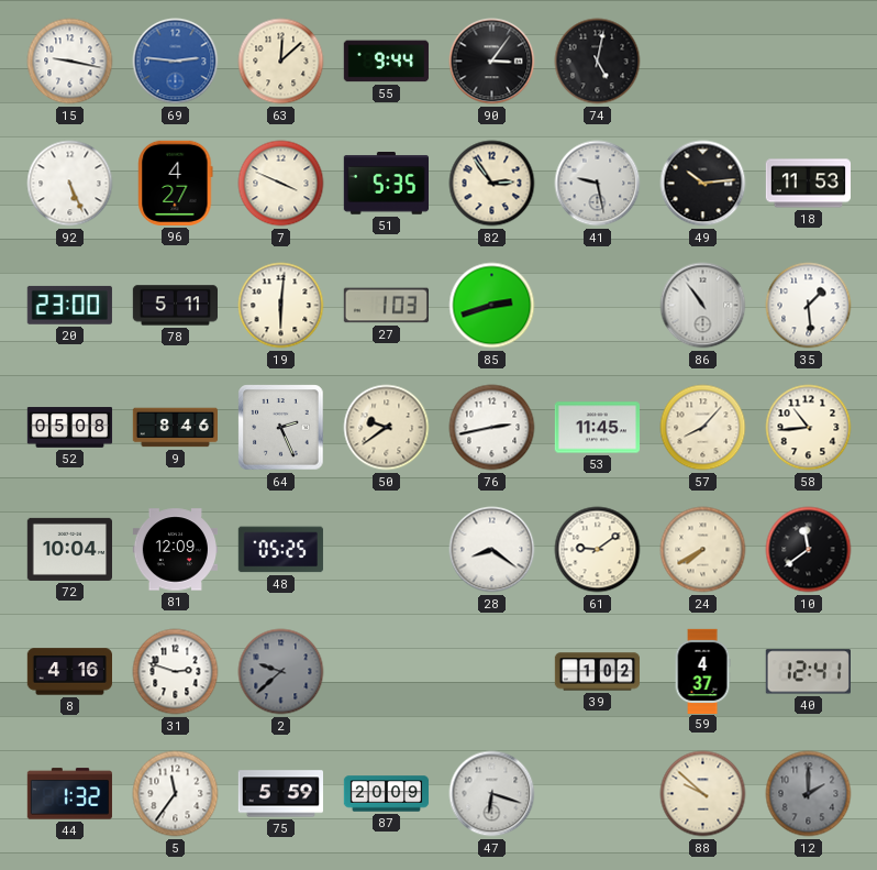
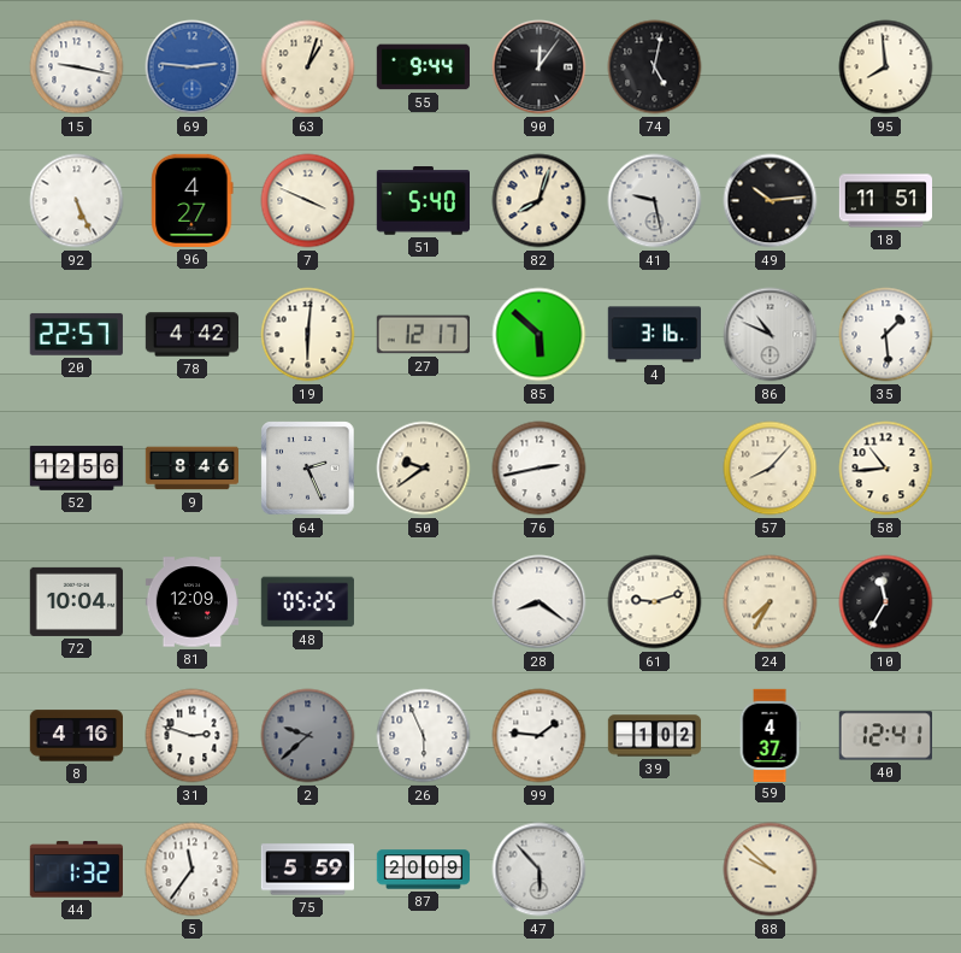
63: 12:08 -> 1:03 (308, 67)
90: 3:06 -> 12:06 (540, 67)
95: none -> 7:59 (886, 67)
51: 5:35 -> 5:40 (423, 201)
82: 2:54 -> 8:03 (540, 201)
18: 11:53 -> 11:51 (885, 201)
20: 23:00 -> 22:57 (76, 334)
78: 5:11 -> 4:42 (191, 335)
27: 1:03 -> 12:17 (423, 335)
85: 2:42 -> 5:52 (540, 335)
4: none -> 3:16 (654, 335)
86: 10:54 -> 10:49 (771, 335)
52: 05:08 -> 12:56 (77, 469)
53: 11:45 -> none (597, 428)
61: 9:09 -> 9:12 (655, 602)
24: 7:40 -> 7:35 (771, 602)
10: 11:39 -> 11:35 (886, 602)
26: none -> 5:56 (424, 736)
99: none -> 1:46 (540, 736)
47: 6:18 -> 5:53 (540, 870)
12: 2:00 -> none (809, 794)
